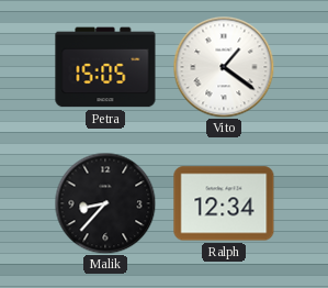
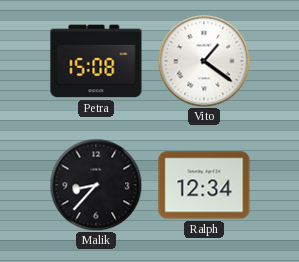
Petra: 15:05 -> 15:08 (96, 61)
